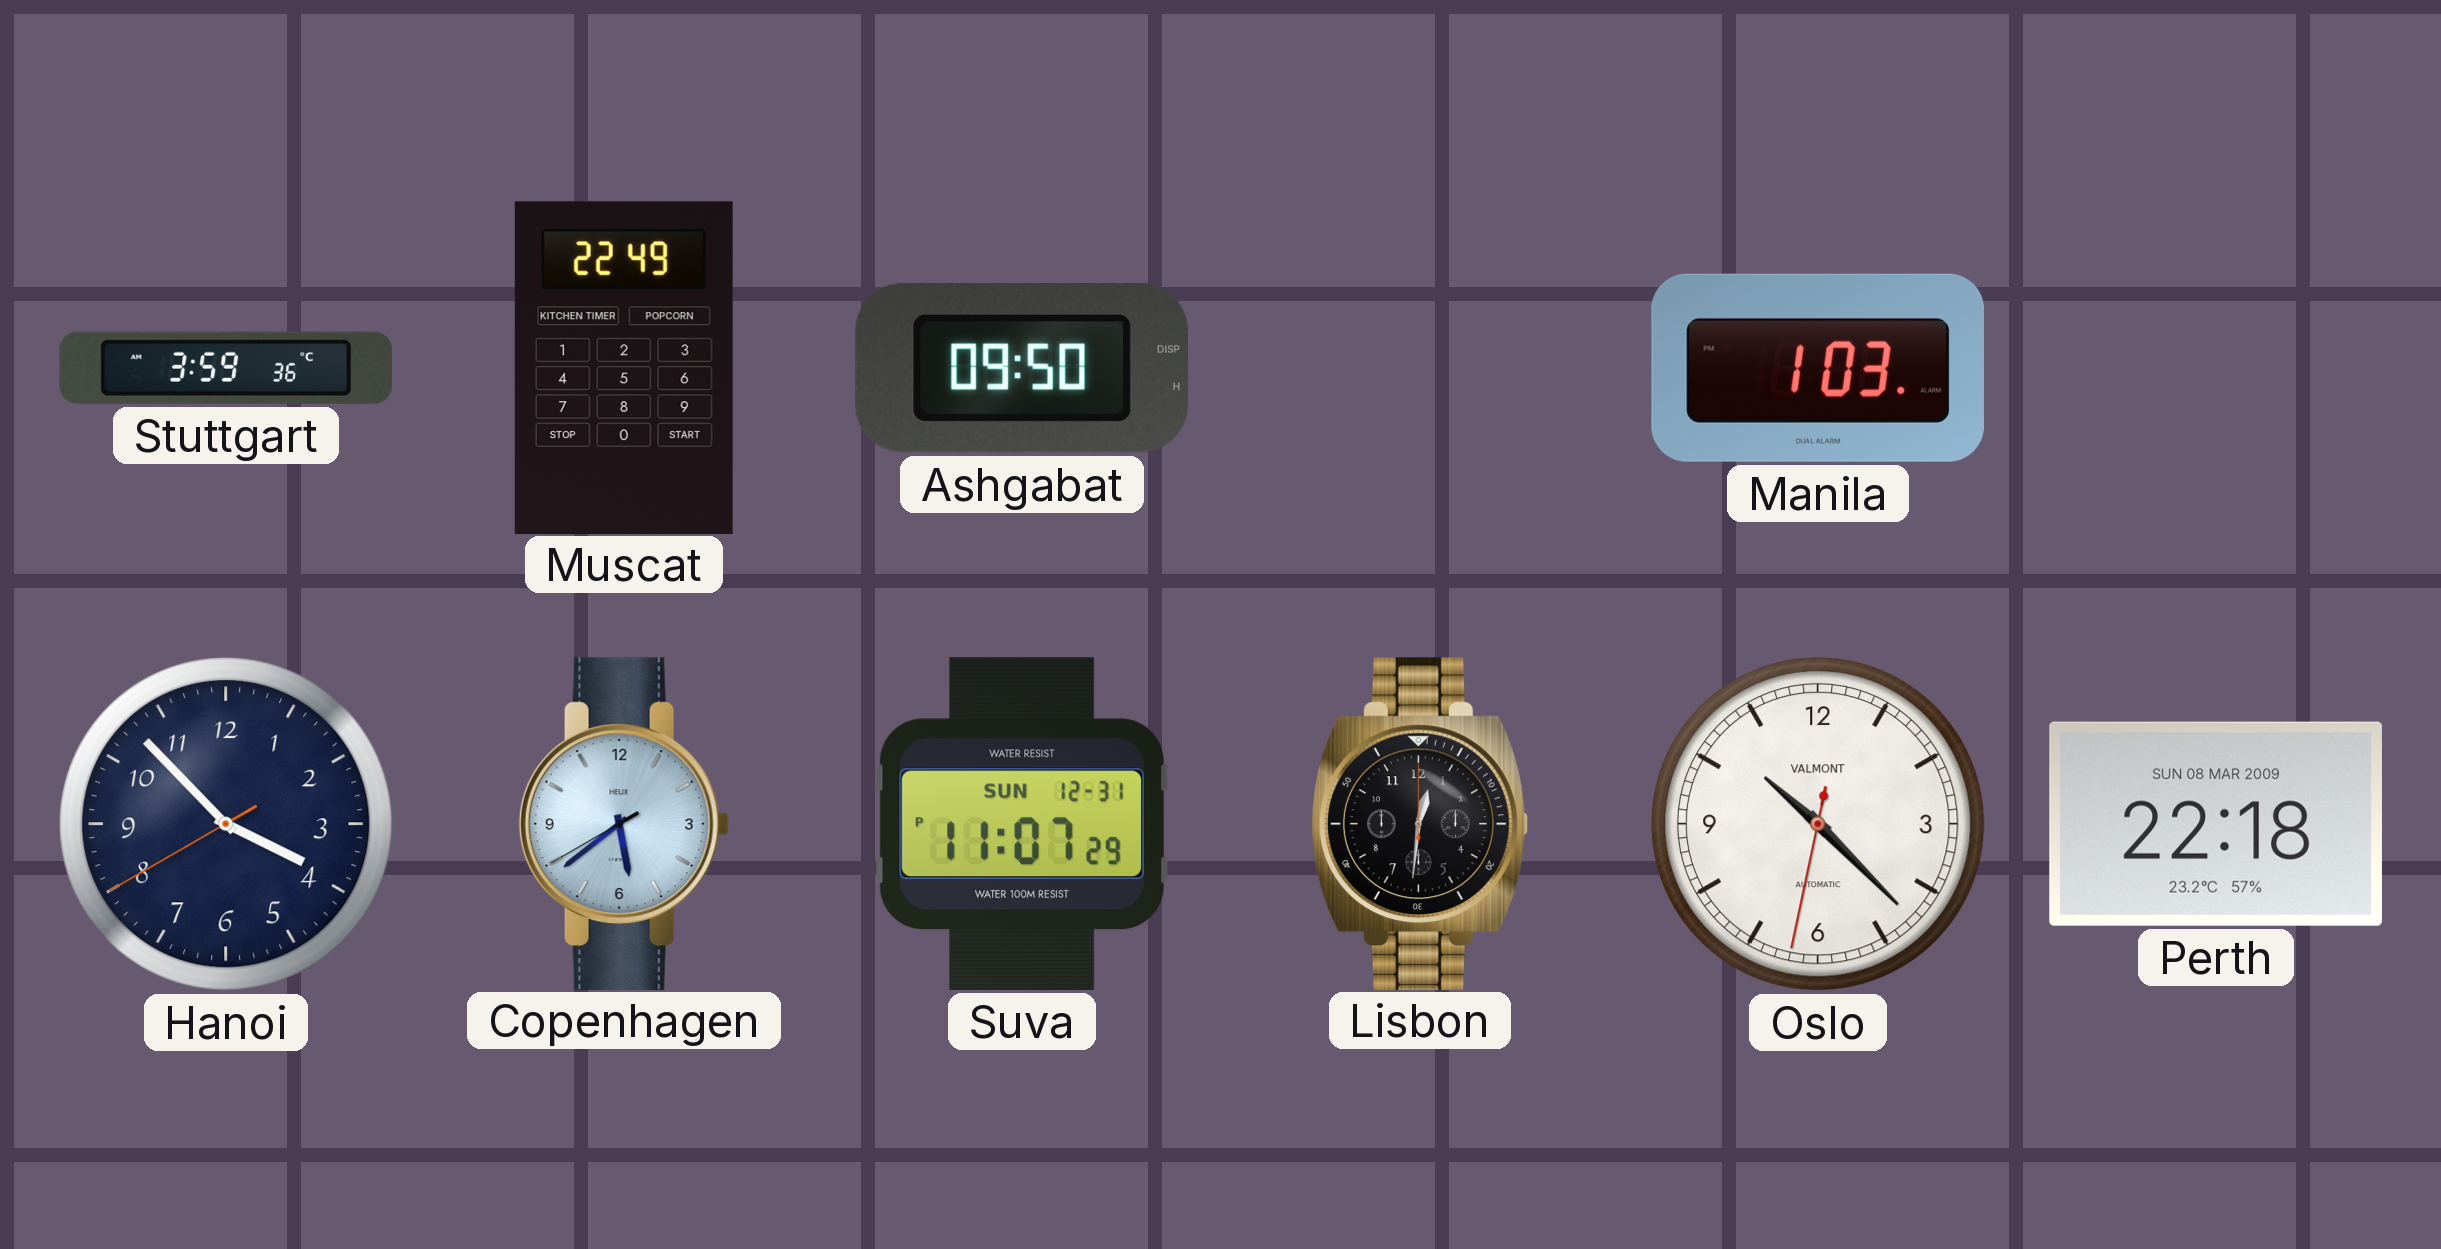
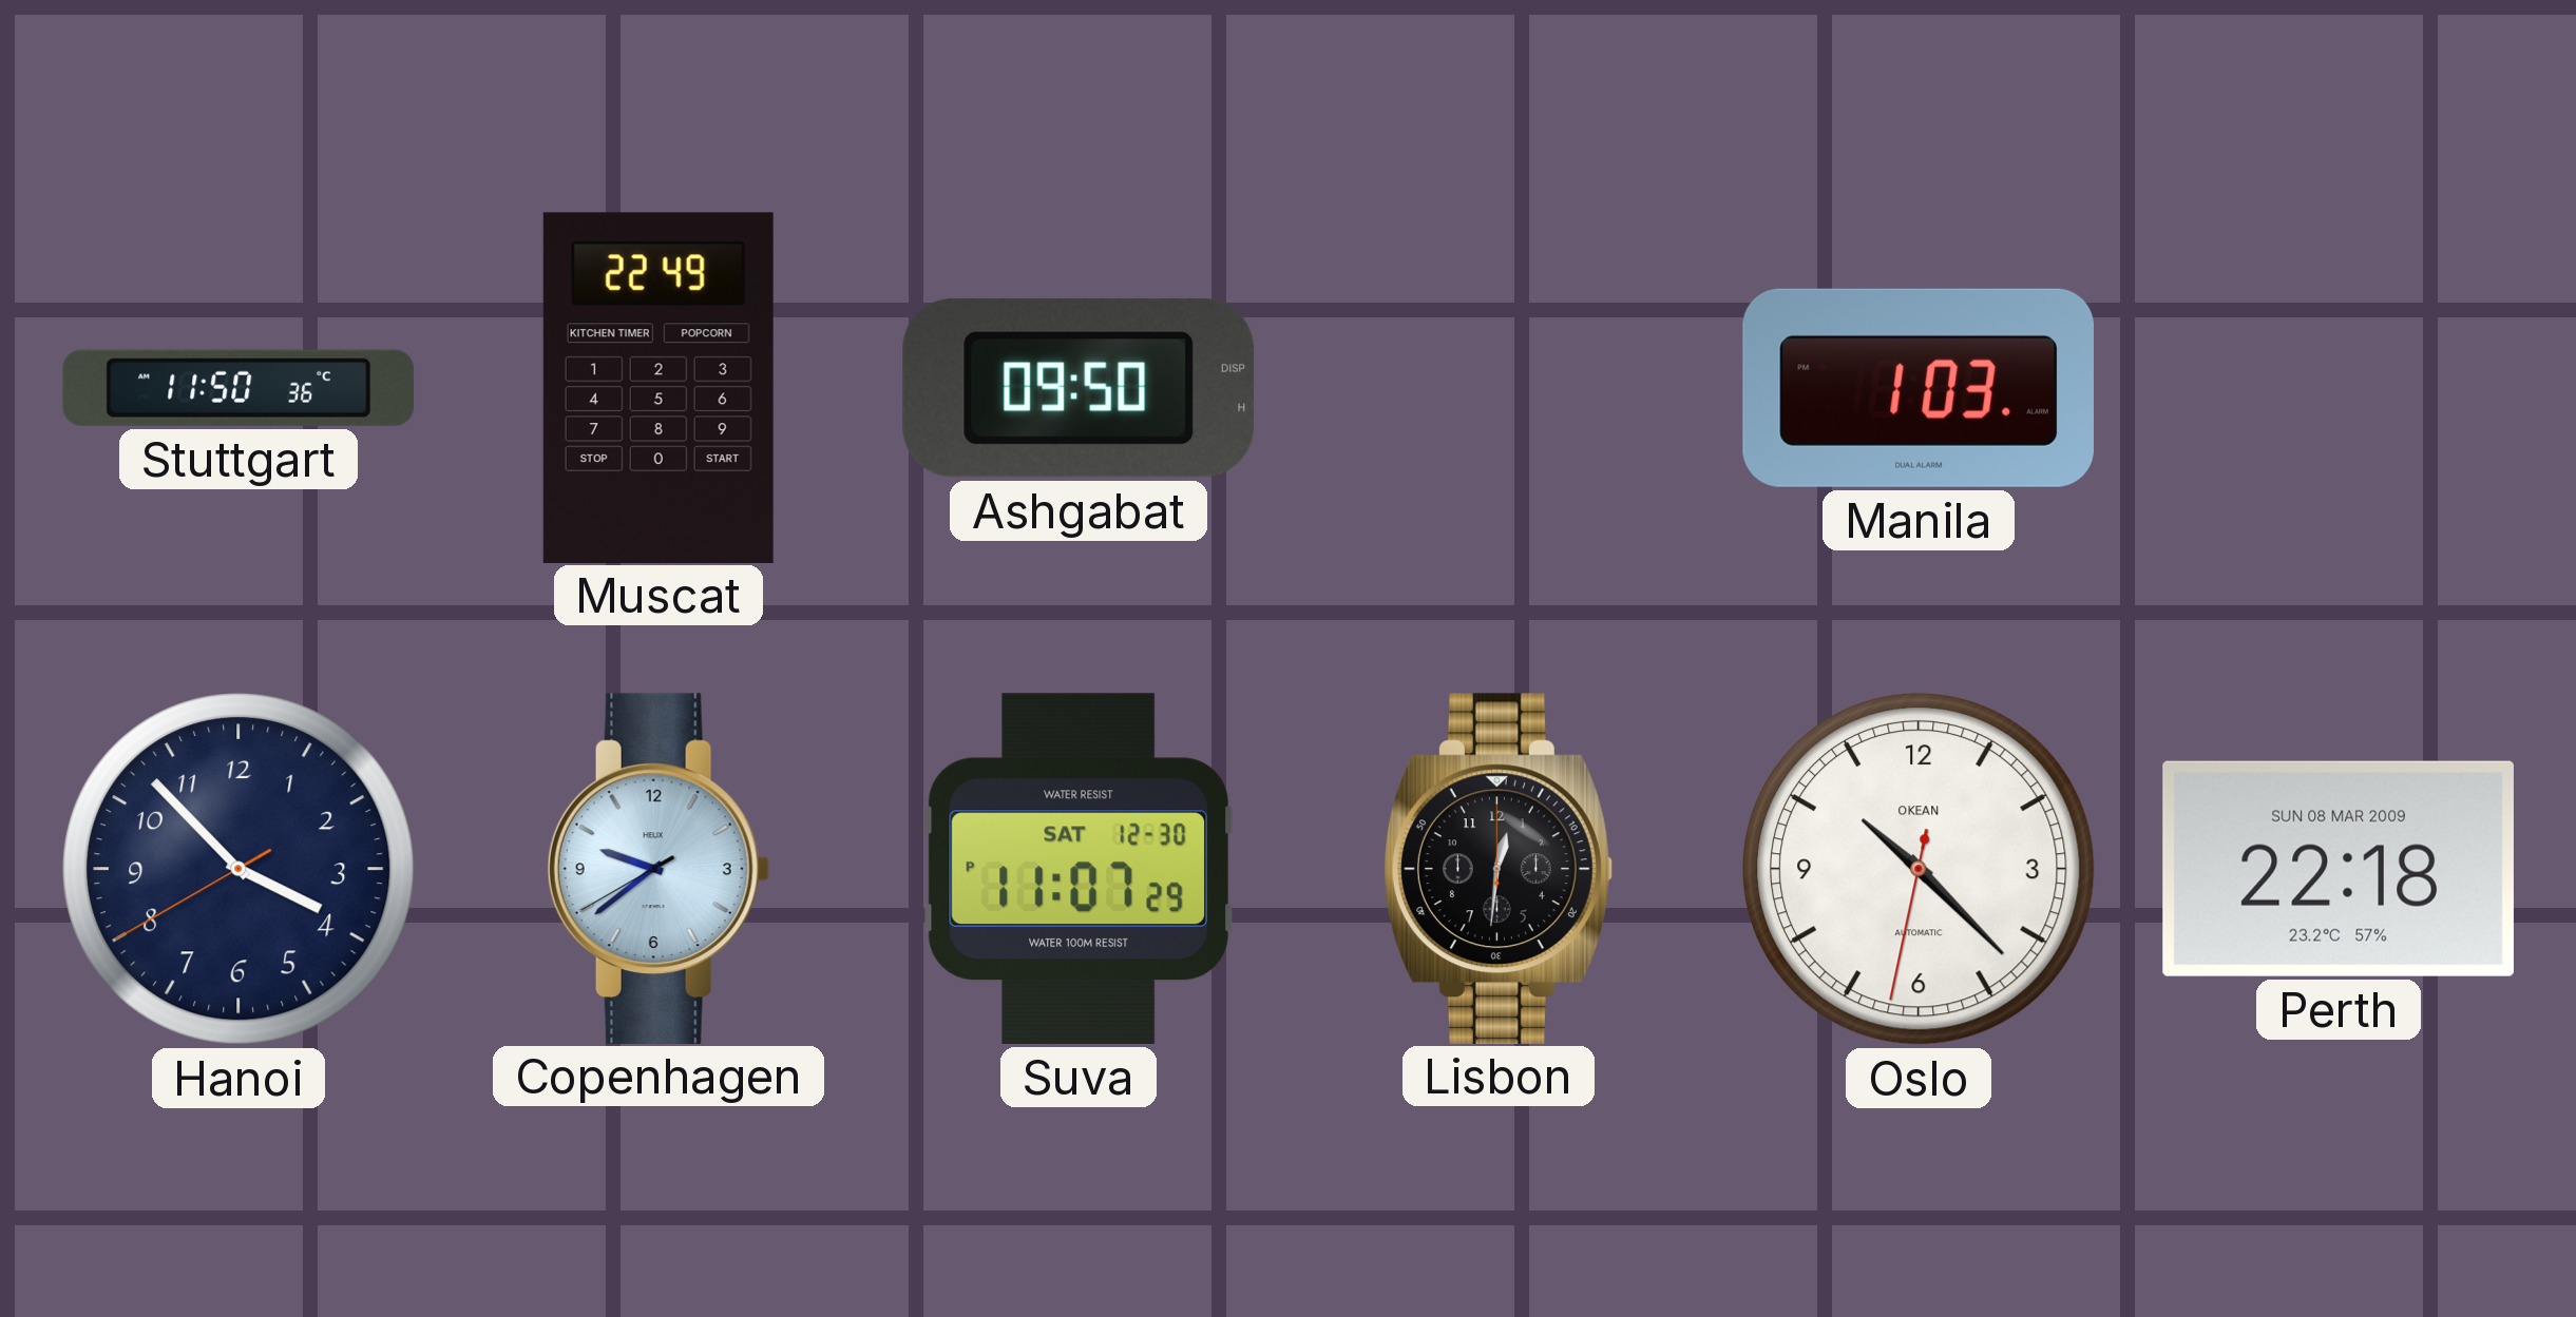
Stuttgart: 3:59 -> 11:50 (238, 388)
Copenhagen: 5:38 -> 9:38 (659, 868)
Suva date: SUN 12-31 -> SAT 12-30 (1077, 869)
Oslo brand: VALMONT -> OKEAN (1919, 869)
